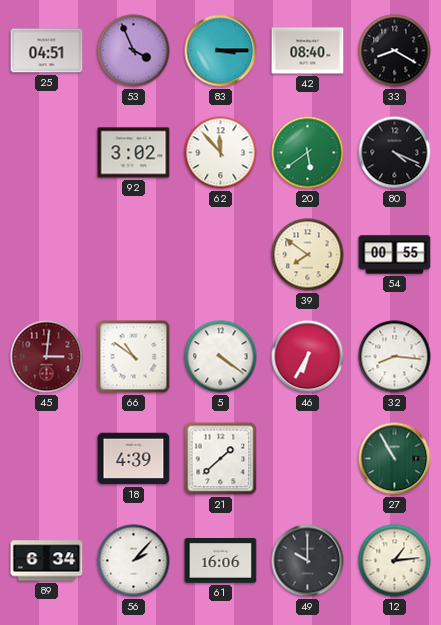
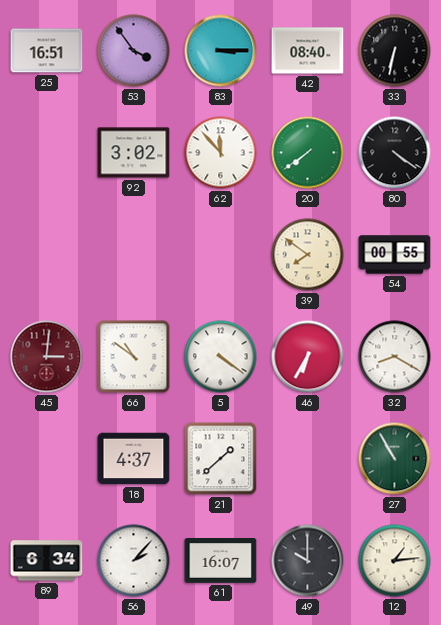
25: 04:51 -> 16:51 (47, 51)
53: 3:56 -> 3:54 (134, 51)
33: 8:20 -> 6:32 (395, 51)
20: 5:39 -> 7:39 (308, 153)
80: 4:19 -> 4:21 (395, 153)
32: 8:16 -> 8:20 (395, 357)
18: 4:39 -> 4:37 (134, 459)
61: 16:06 -> 16:07 (221, 561)
